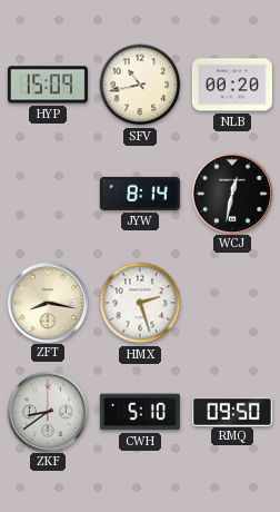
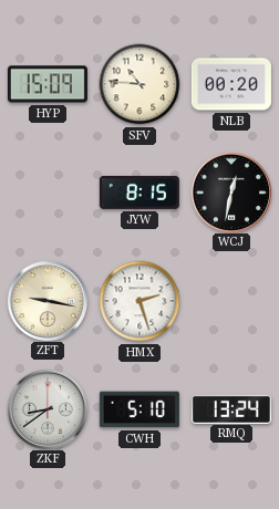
SFV: 10:43 -> 10:46 (139, 84)
JYW: 8:14 -> 8:15 (139, 193)
ZFT: 8:17 -> 9:17 (46, 300)
RMQ: 09:50 -> 13:24 (231, 408)
